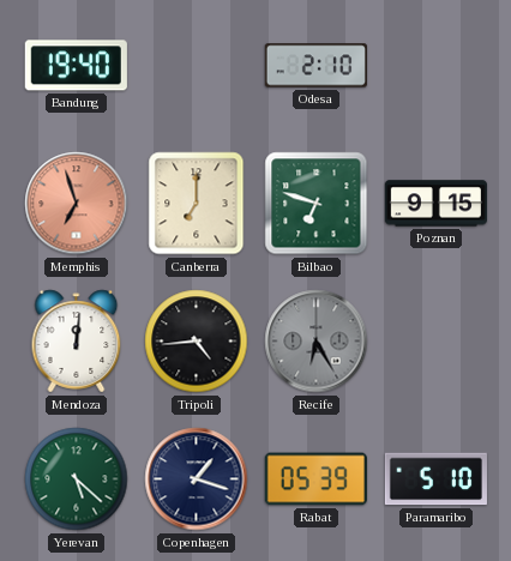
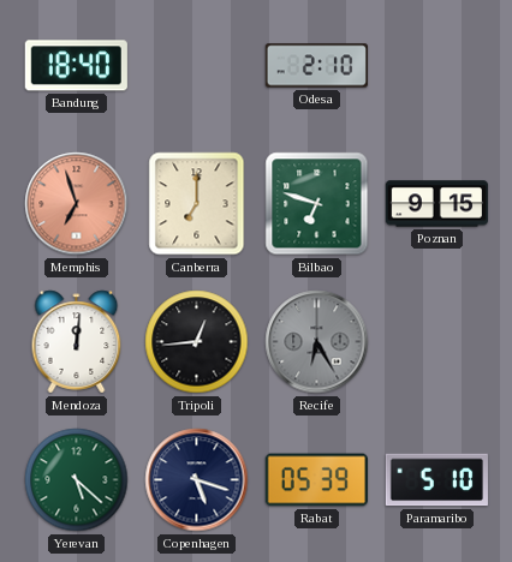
Bandung: 19:40 -> 18:40 (76, 66)
Tripoli: 4:44 -> 12:44 (197, 342)
Copenhagen: 1:18 -> 5:18 (197, 480)
